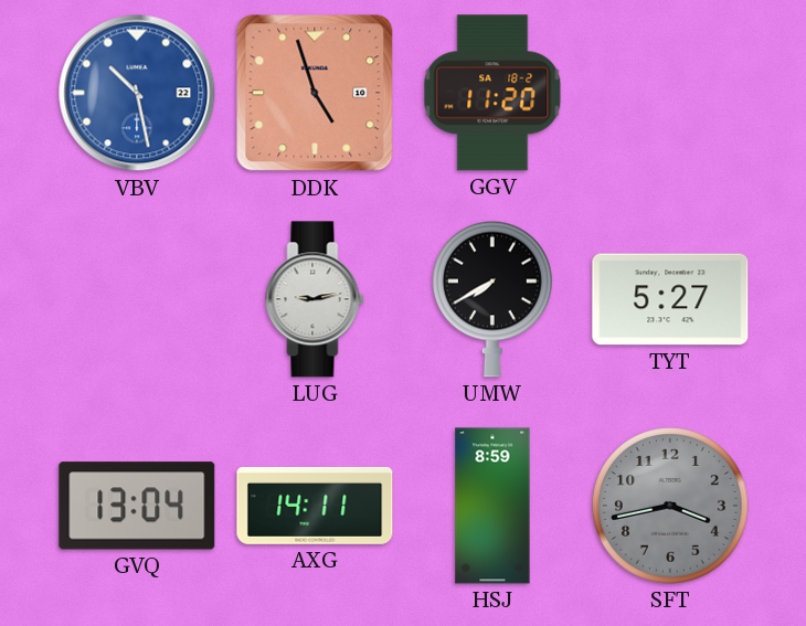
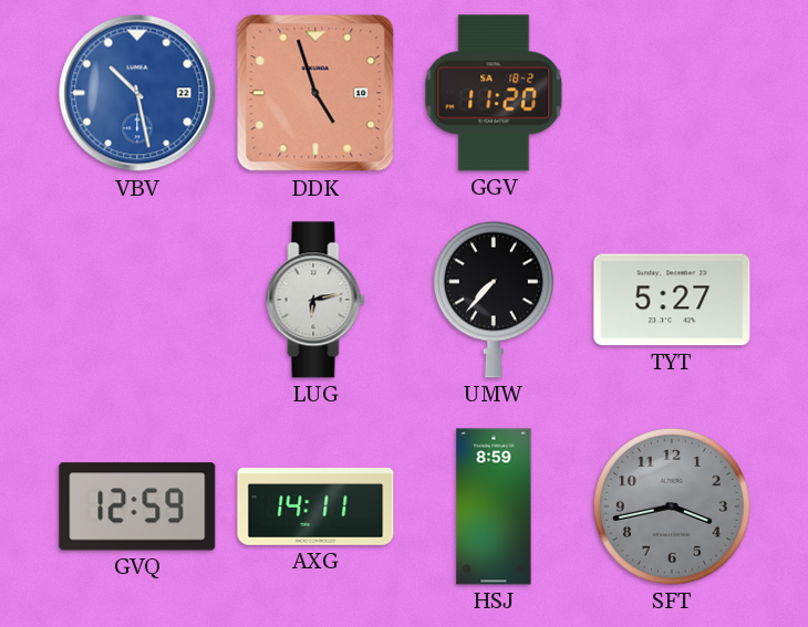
LUG: 9:13 -> 6:13 (315, 300)
UMW: 7:40 -> 7:37 (494, 300)
GVQ: 13:04 -> 12:59 (137, 506)
